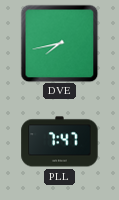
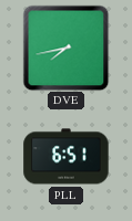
PLL: 7:47 -> 6:51 (67, 157)
